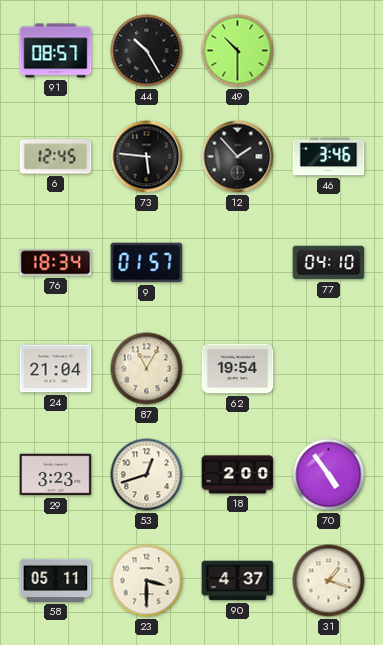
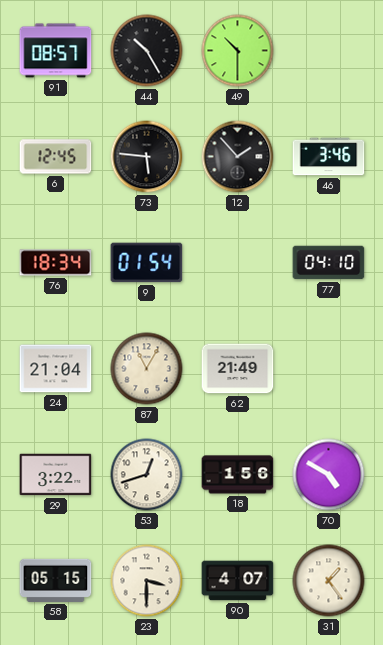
9: 01:57 -> 01:54 (147, 263)
62: 19:54 -> 21:49 (238, 369)
29: 3:23 -> 3:22 (56, 475)
18: 2:00 -> 1:56 (238, 475)
70: 4:54 -> 4:50 (329, 475)
58: 05:11 -> 05:15 (56, 580)
90: 4:37 -> 4:07 (238, 581)
31: 1:18 -> 1:24 (329, 581)
